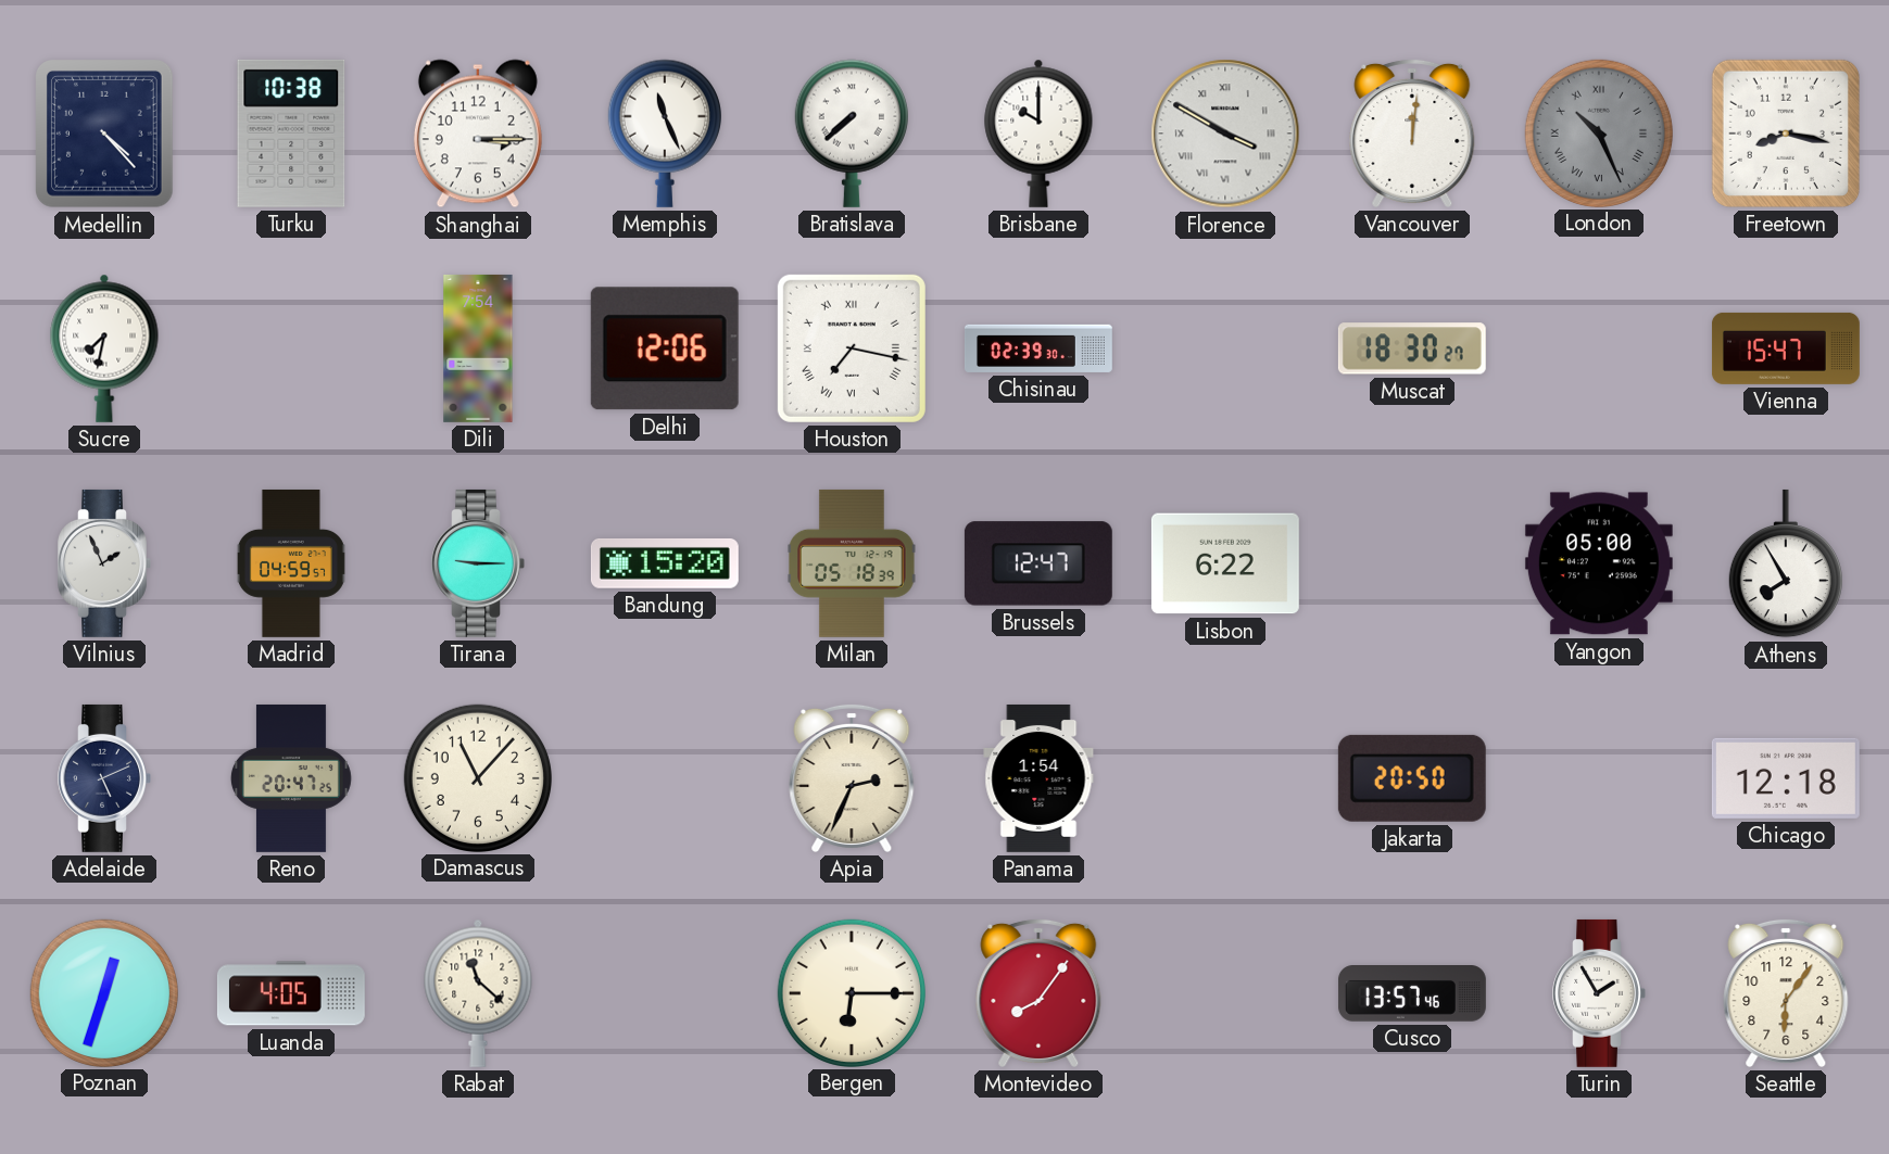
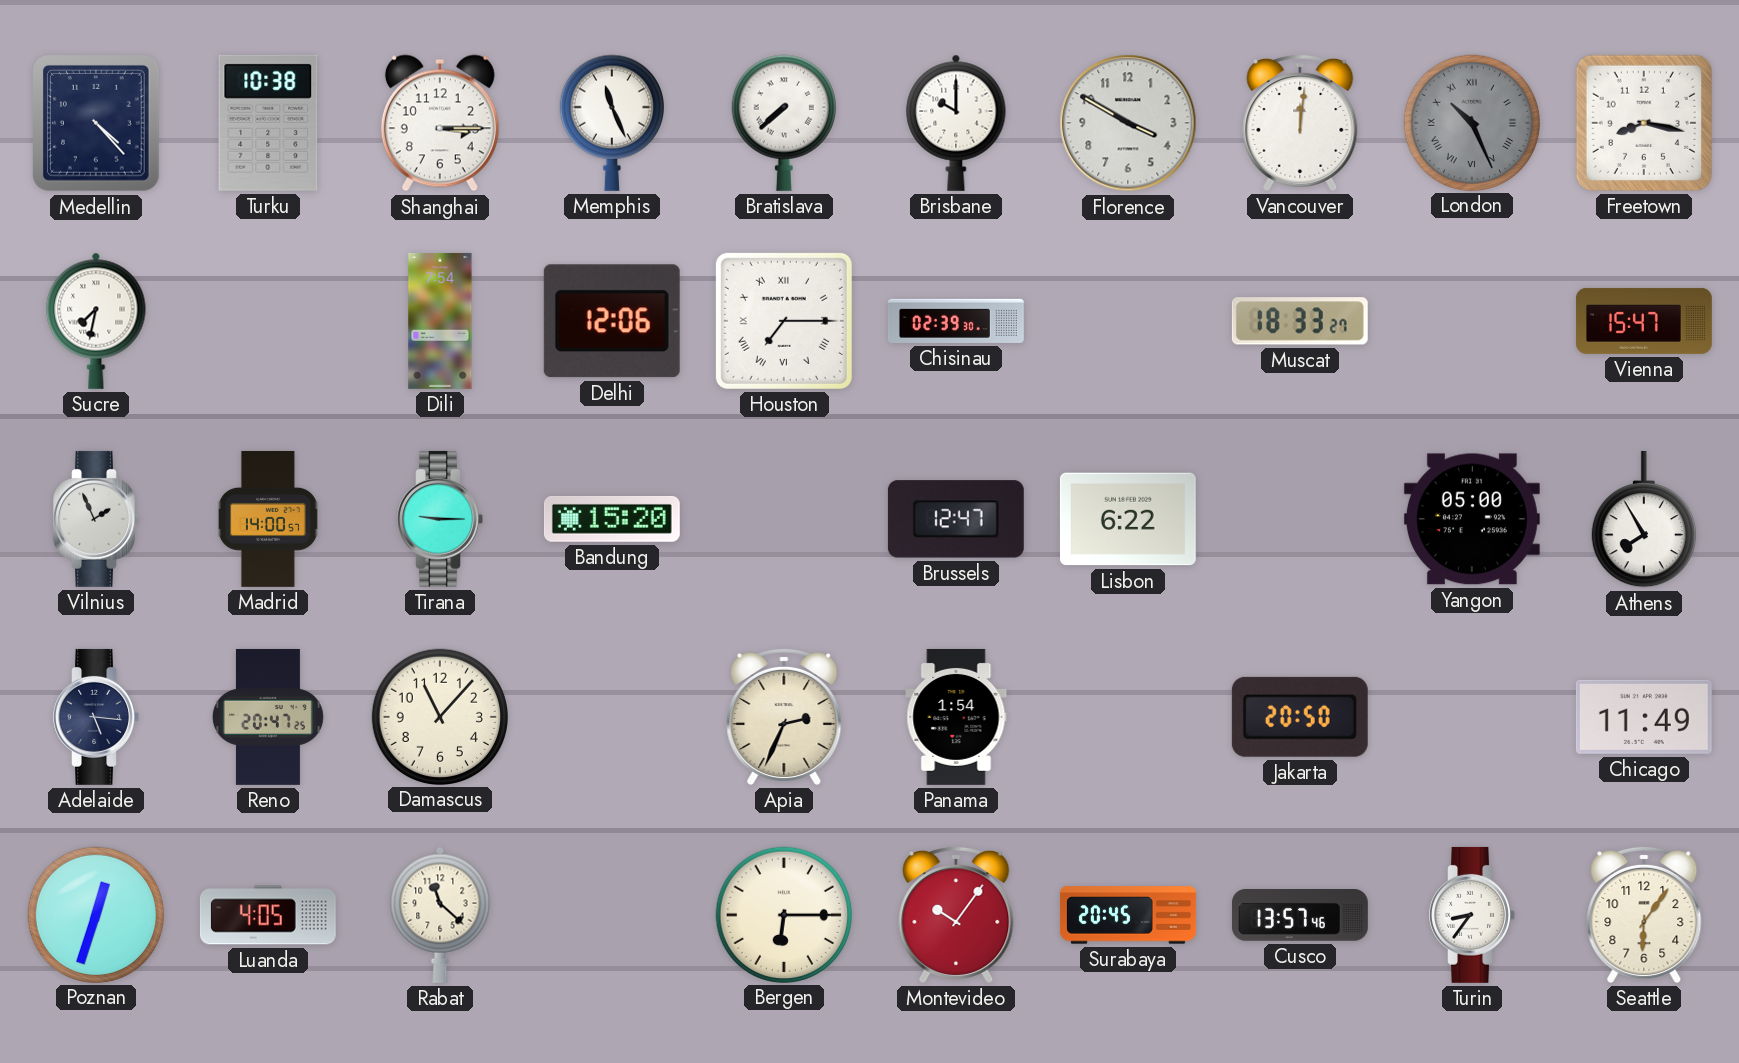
Florence numerals: Roman -> Arabic (1128, 123)
Houston: 7:17 -> 7:15 (784, 321)
Muscat: 18:30 -> 18:33 (1300, 321)
Madrid: 04:59 -> 14:00 (268, 519)
Milan: 05:18 -> none (852, 563)
Adelaide: 5:11 -> 5:16 (96, 717)
Chicago: 12:18 -> 11:49 (1644, 717)
Montevideo: 8:06 -> 10:06 (956, 914)
Surabaya: none -> 20:45 (1129, 915)
Turin: 1:55 -> 8:36 (1472, 915)
